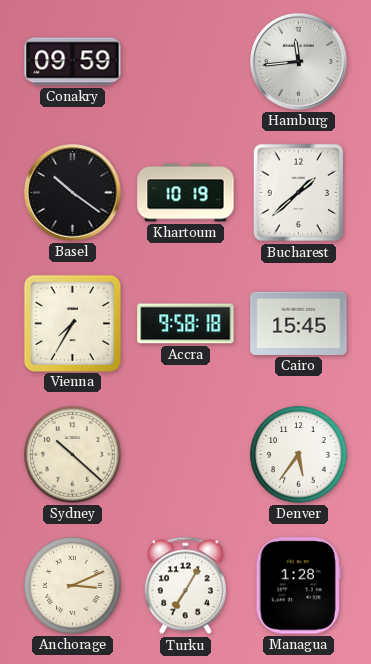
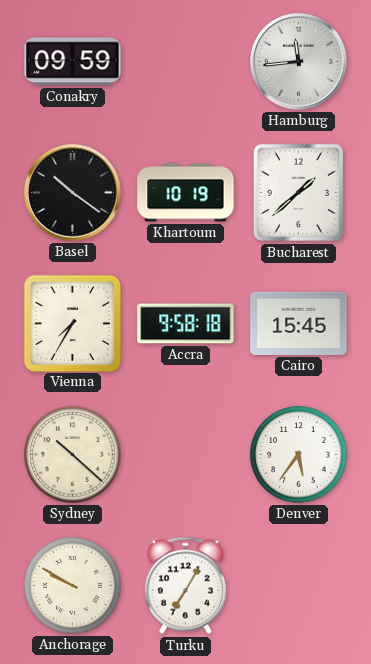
Anchorage: 3:11 -> 9:50 (73, 586)
Managua: 1:28 -> none (298, 586)
